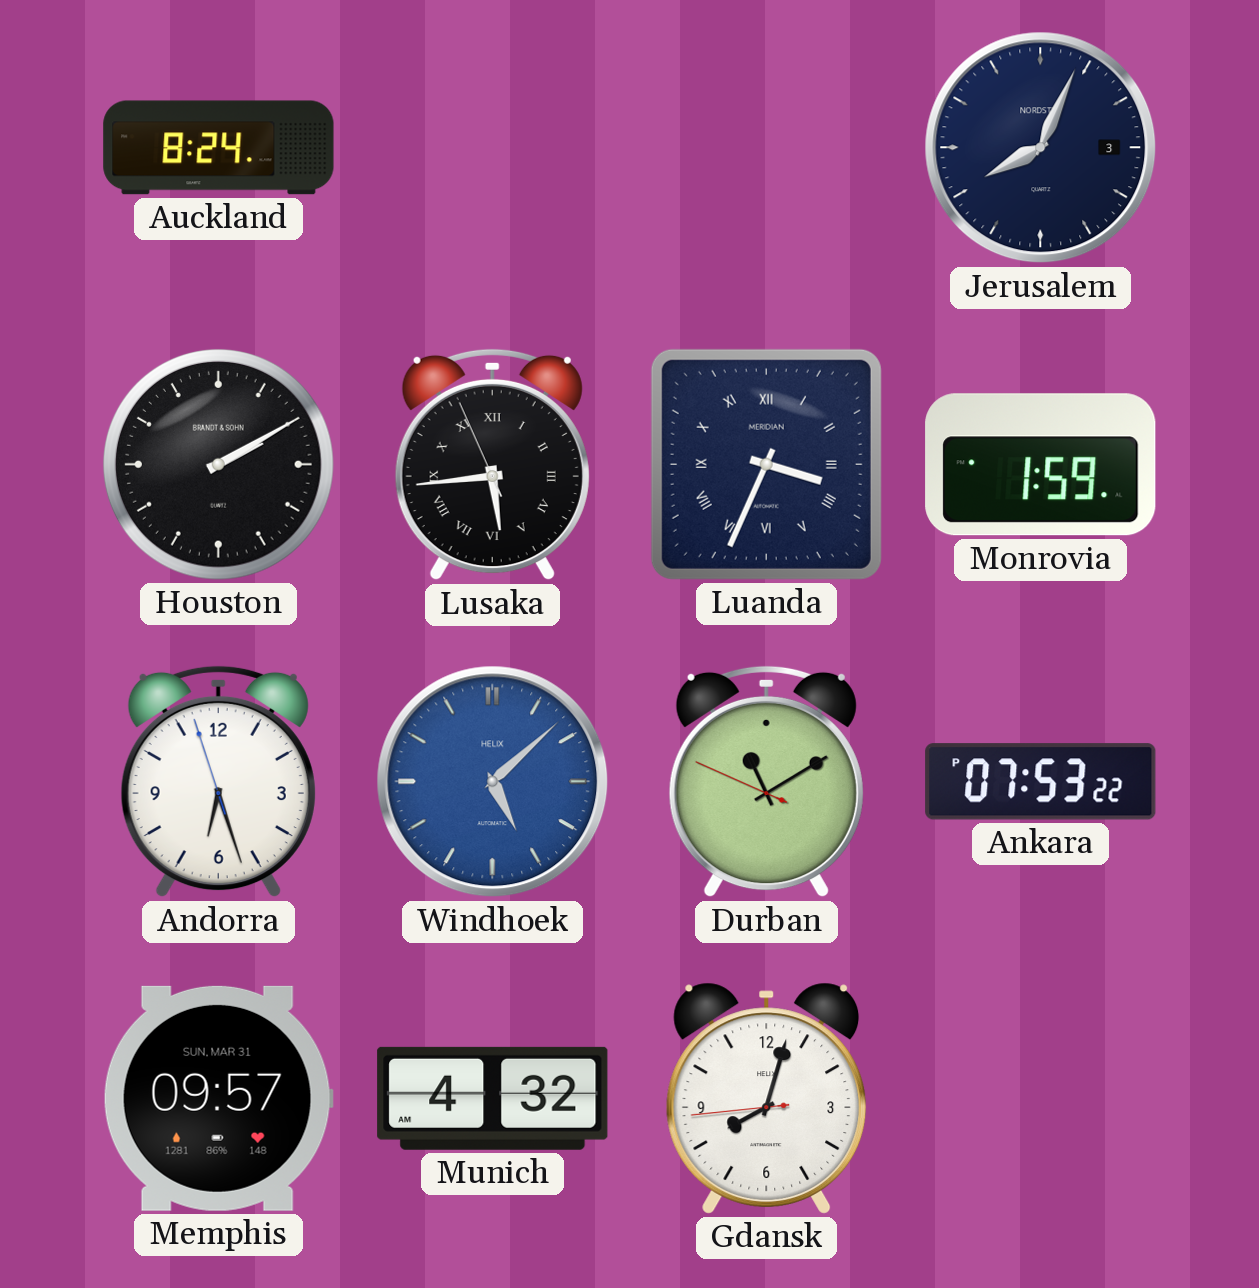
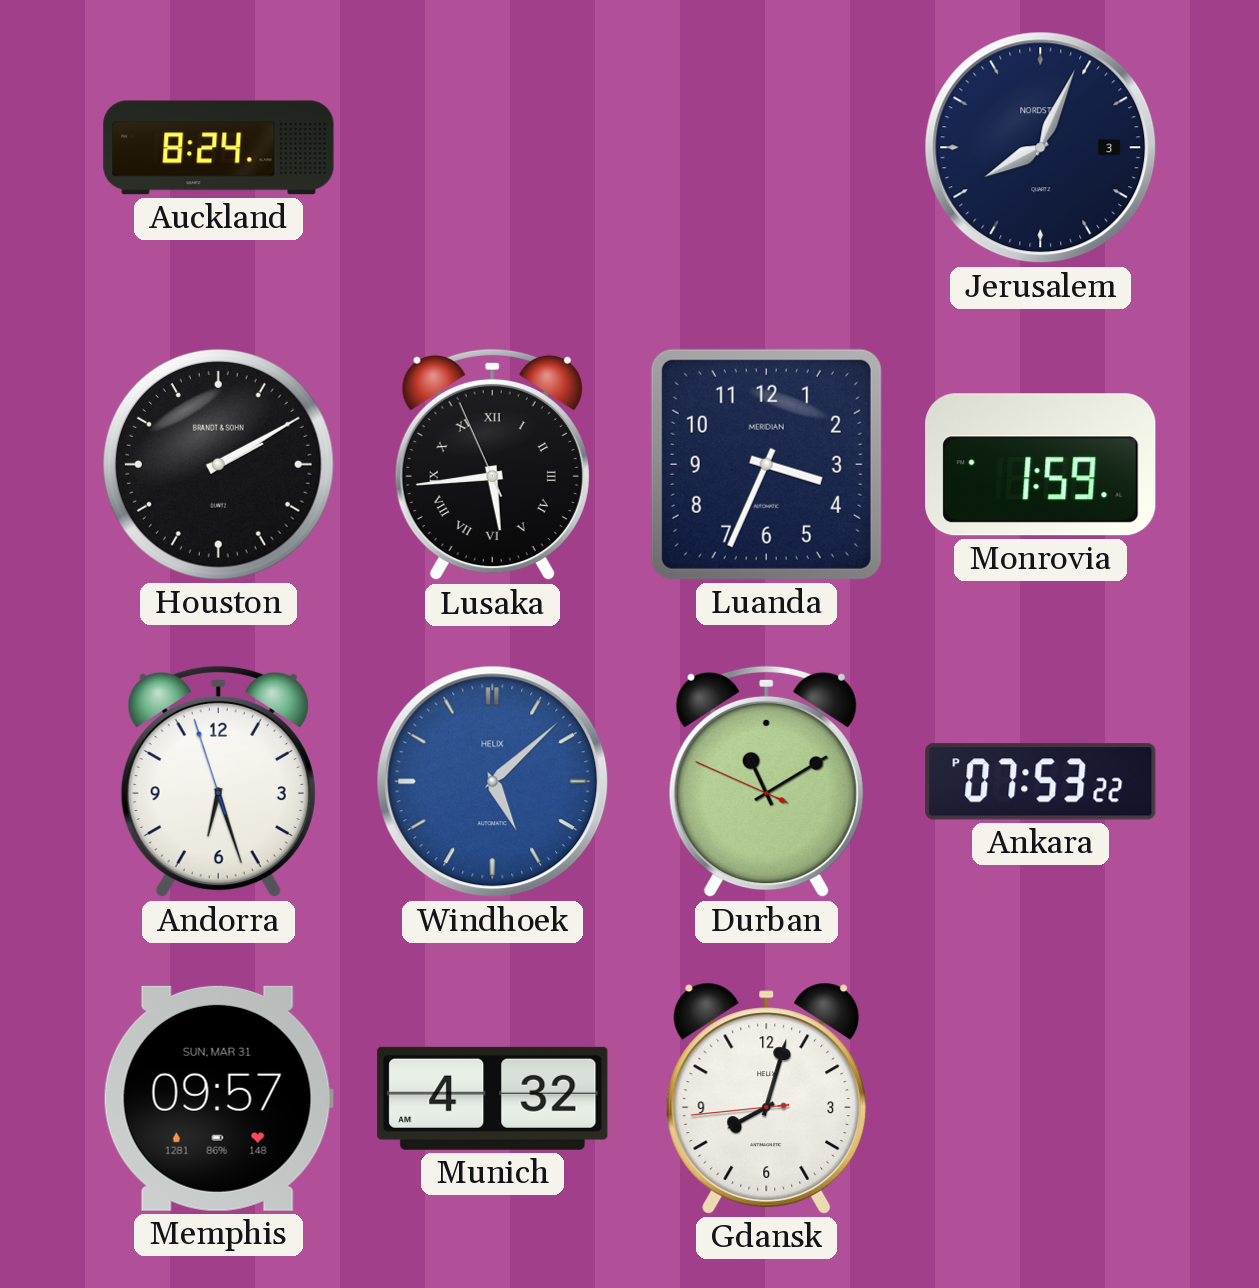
Luanda numerals: Roman -> Arabic (766, 464)
